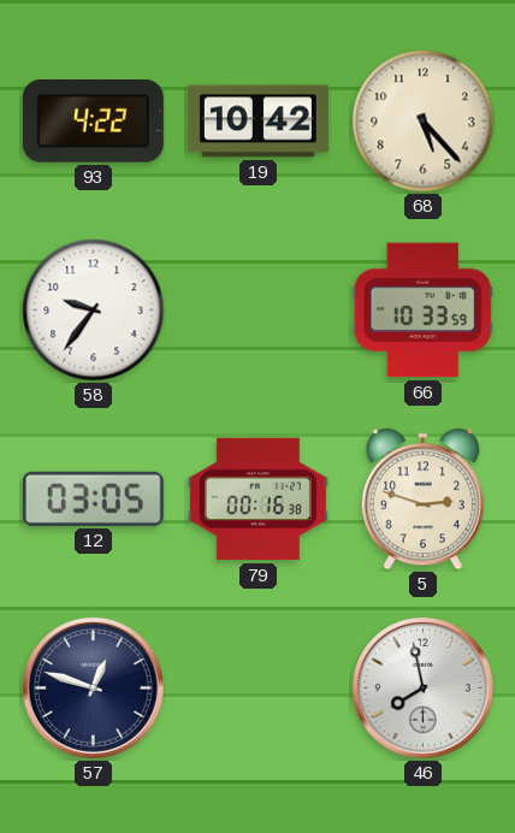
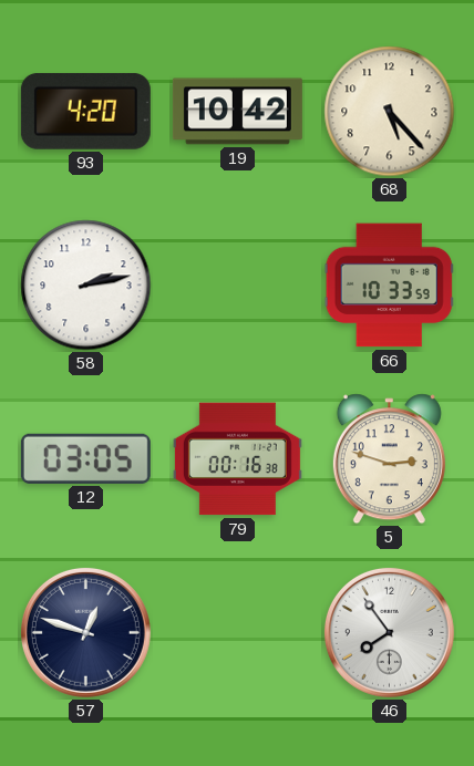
93: 4:22 -> 4:20 (85, 111)
58: 9:36 -> 2:13 (86, 286)
46: 7:58 -> 7:54 (389, 632)
